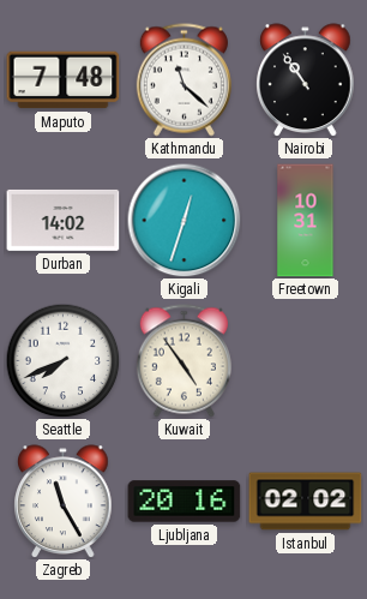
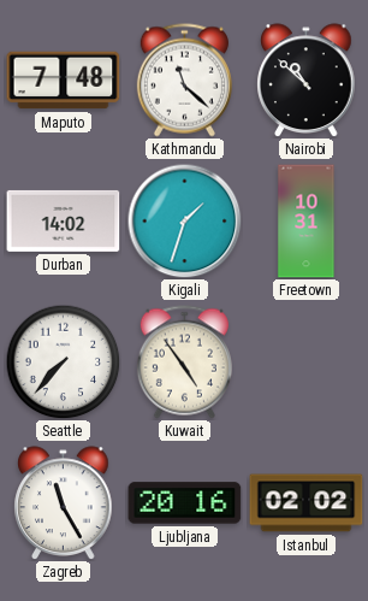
Nairobi: 10:54 -> 10:52 (307, 81)
Kigali: 12:33 -> 1:33 (184, 220)
Seattle: 7:41 -> 7:37 (63, 361)
